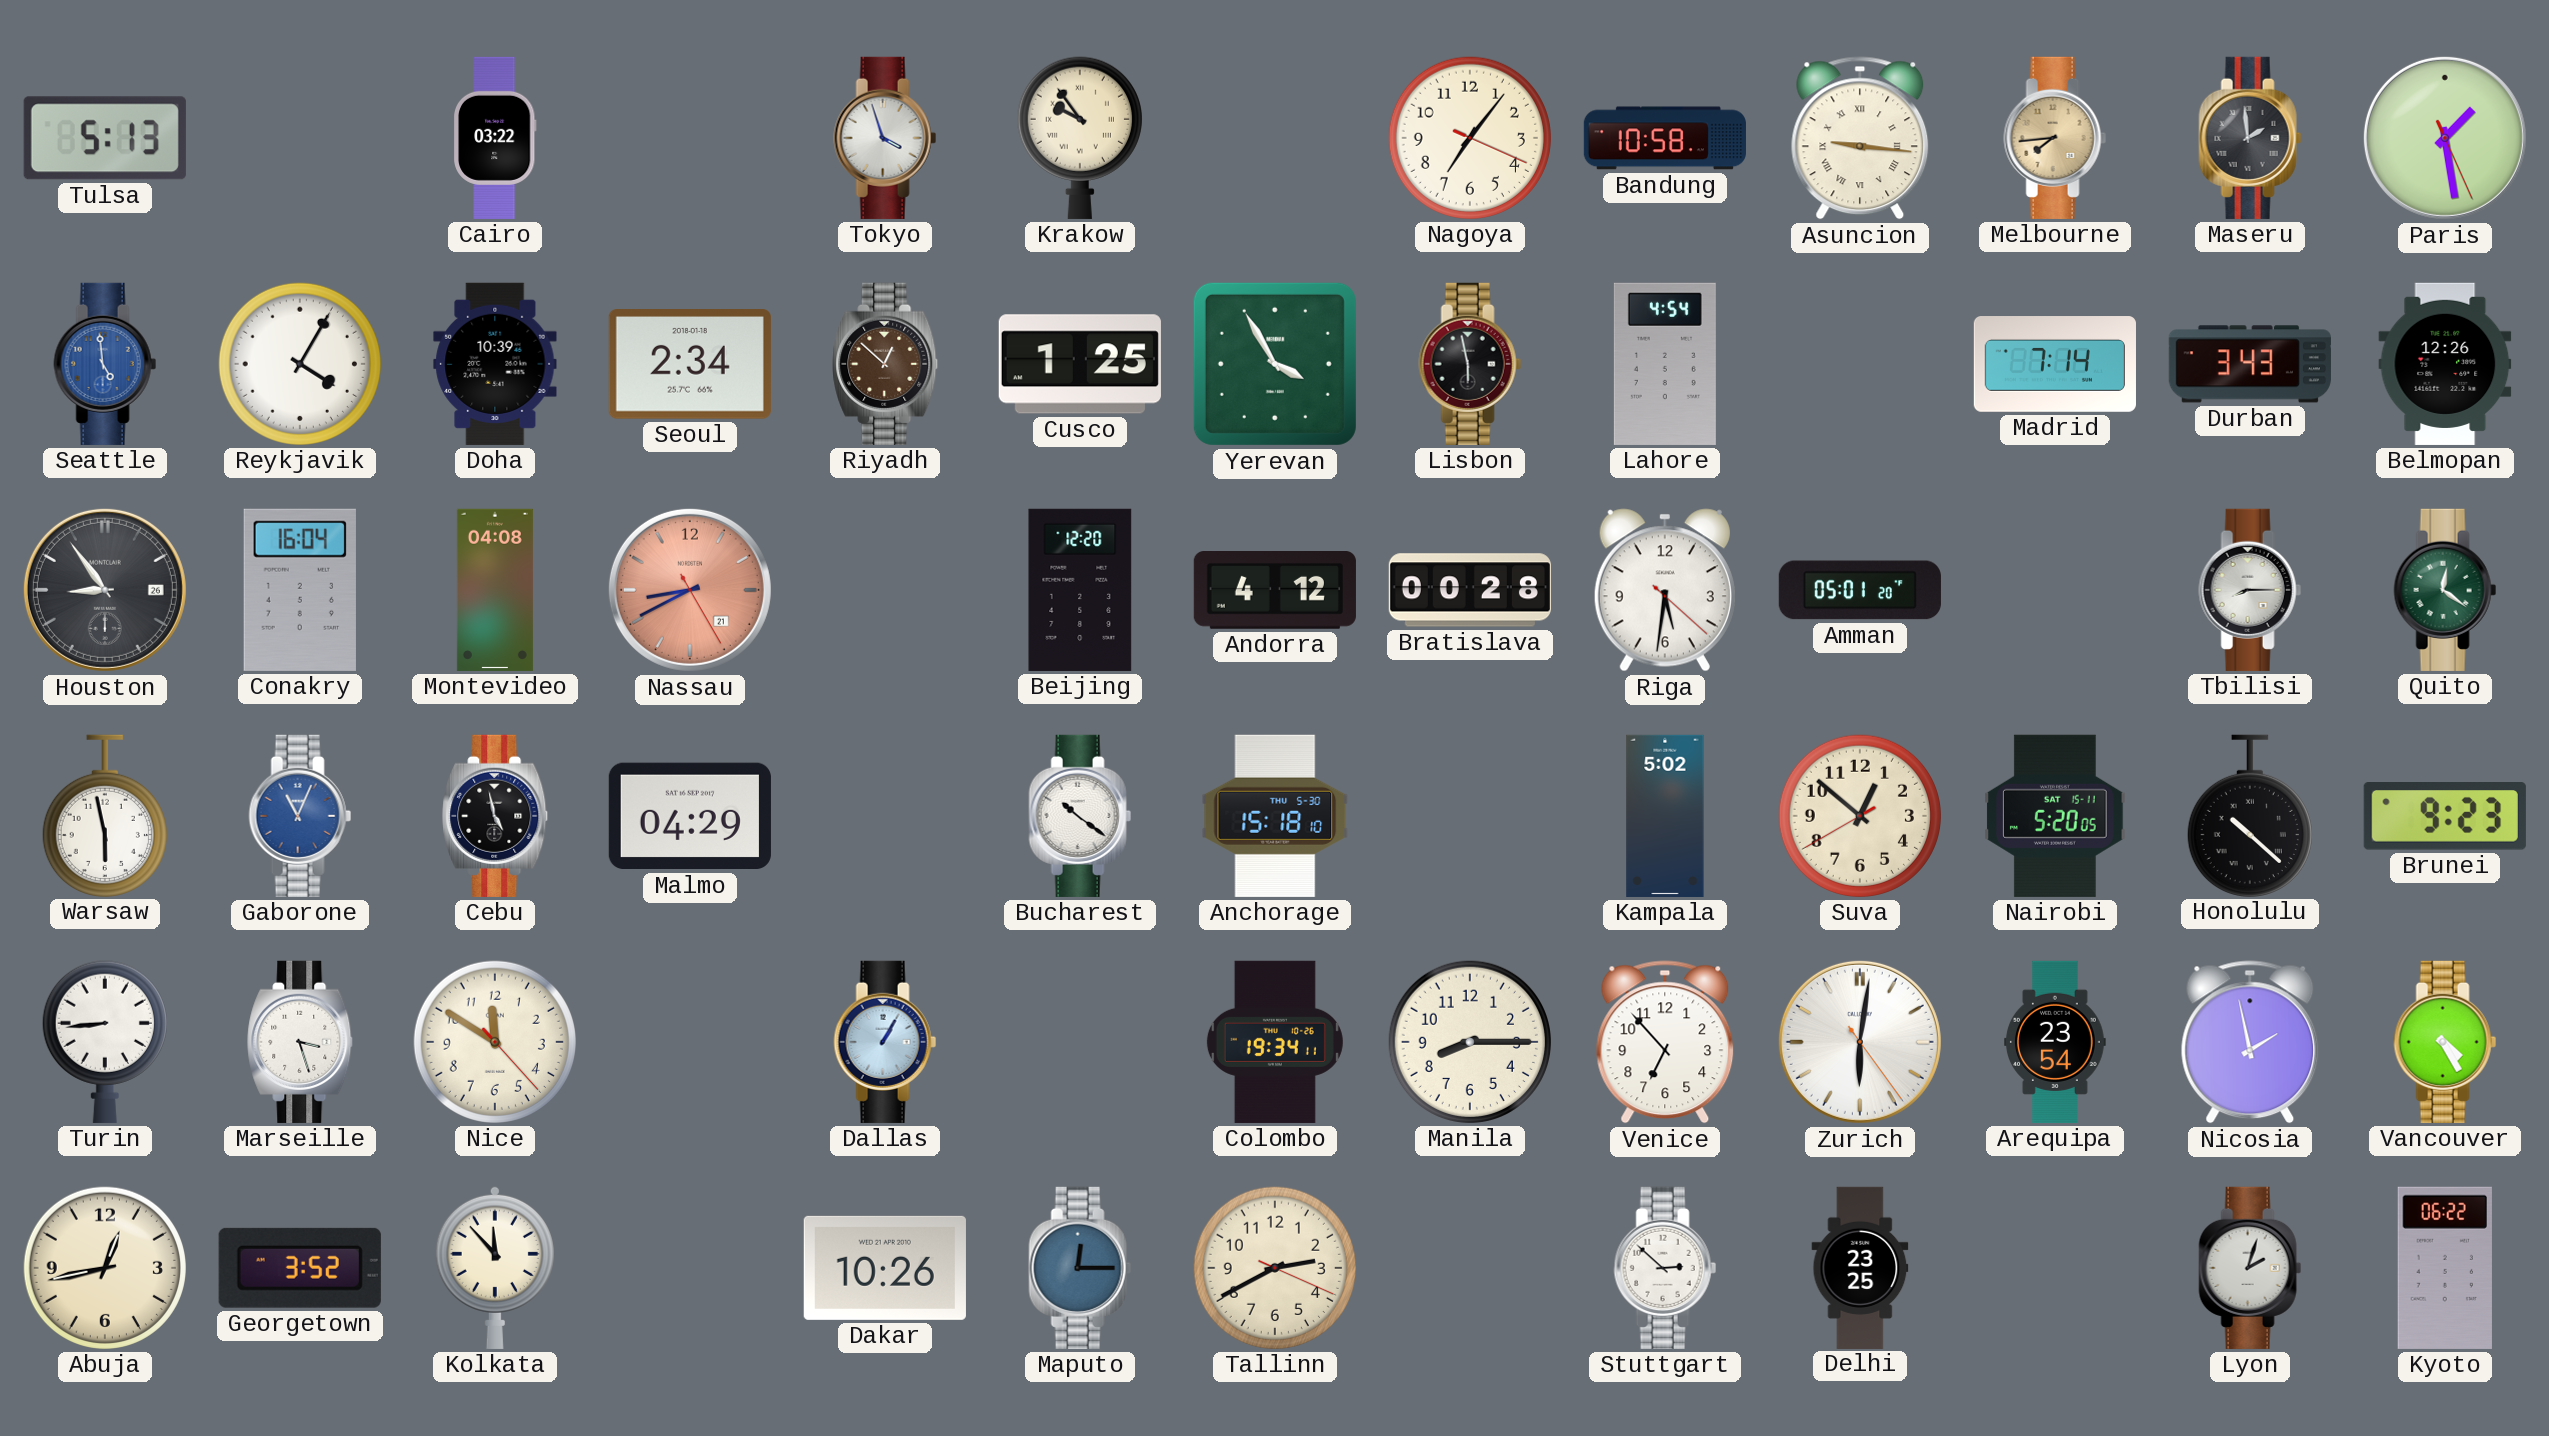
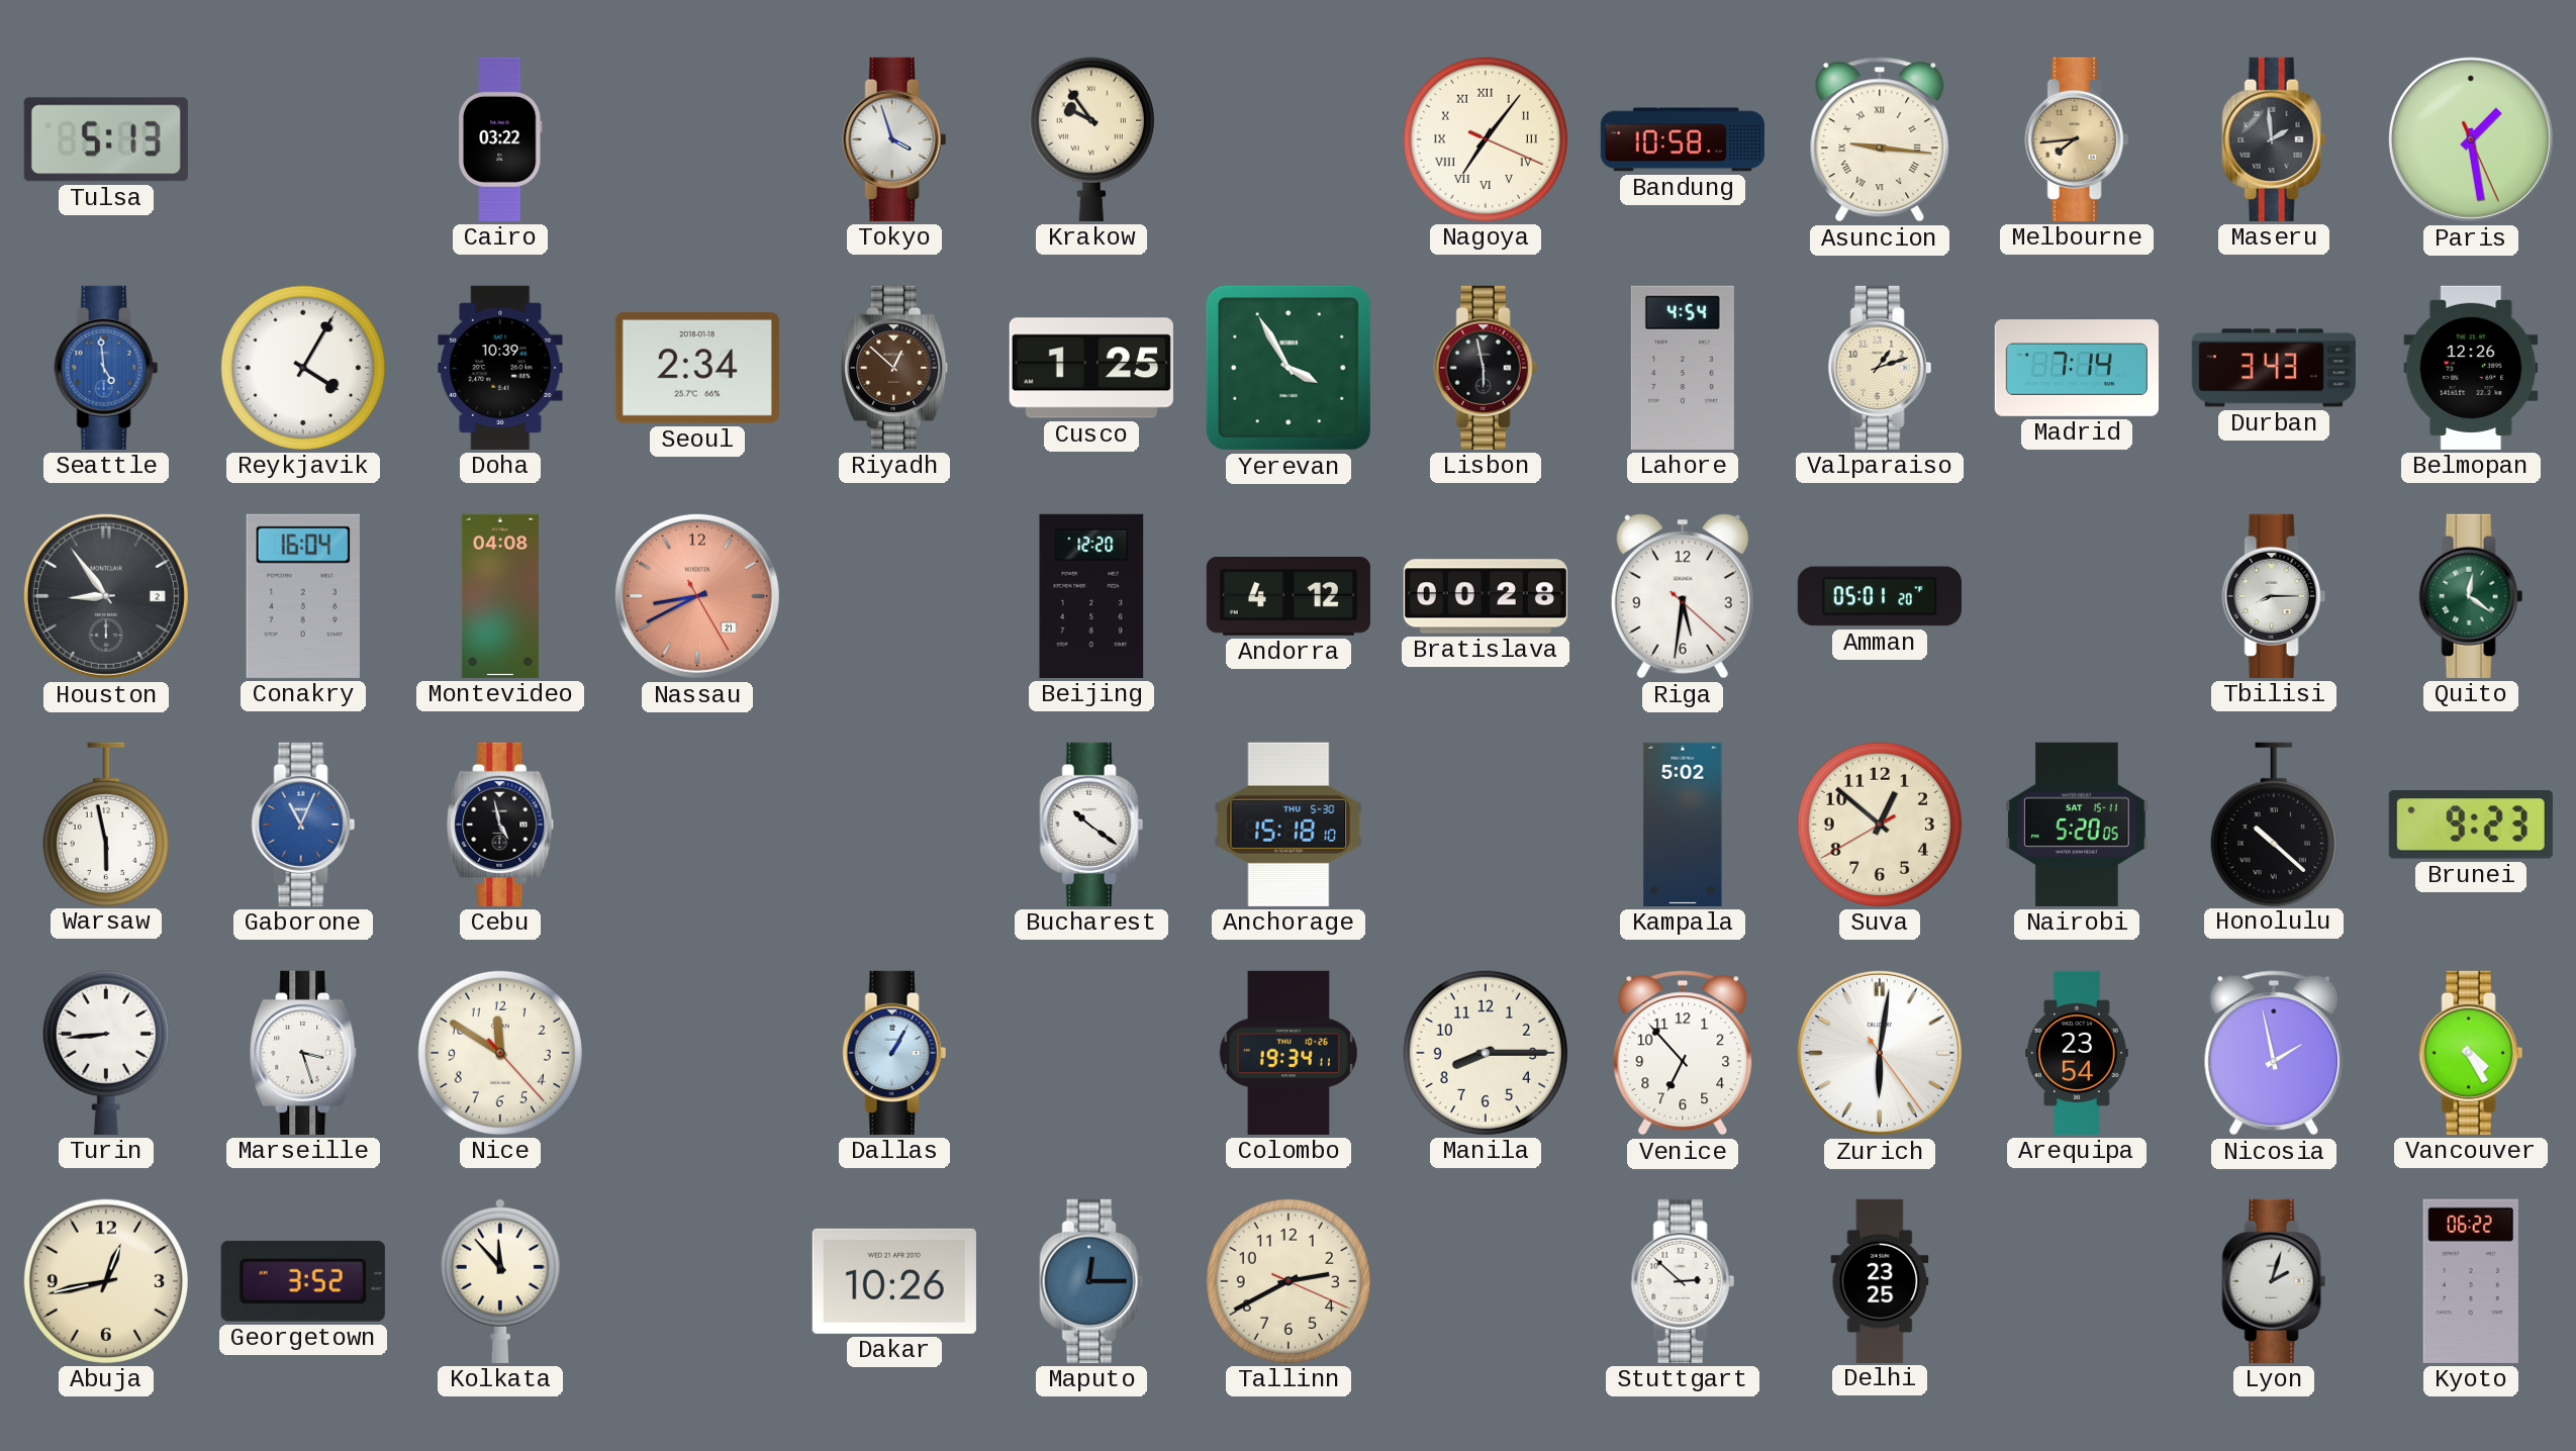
Nagoya numerals: Arabic -> Roman (1486, 139)
Valparaiso: none -> 1:12 (1880, 368)
Houston date: 26 -> 2 (106, 596)
Malmo: 04:29 -> none (690, 816)
